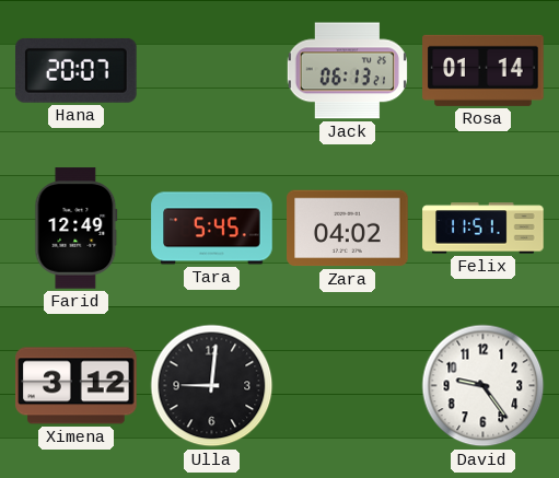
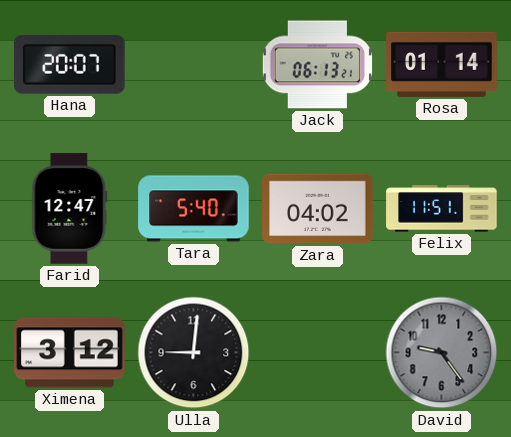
Farid: 12:49 -> 12:47 (70, 209)
Tara: 5:45 -> 5:40 (194, 209)
David dial: white -> grey (442, 353)
